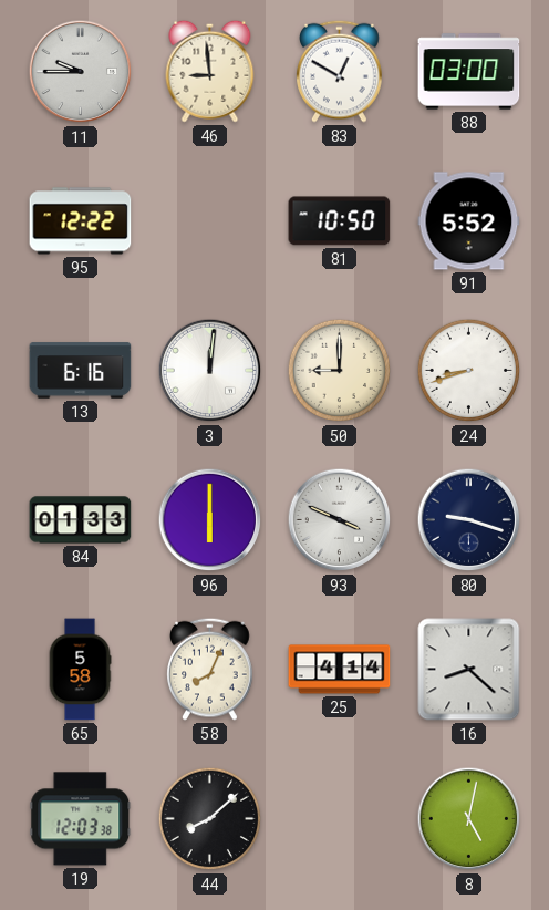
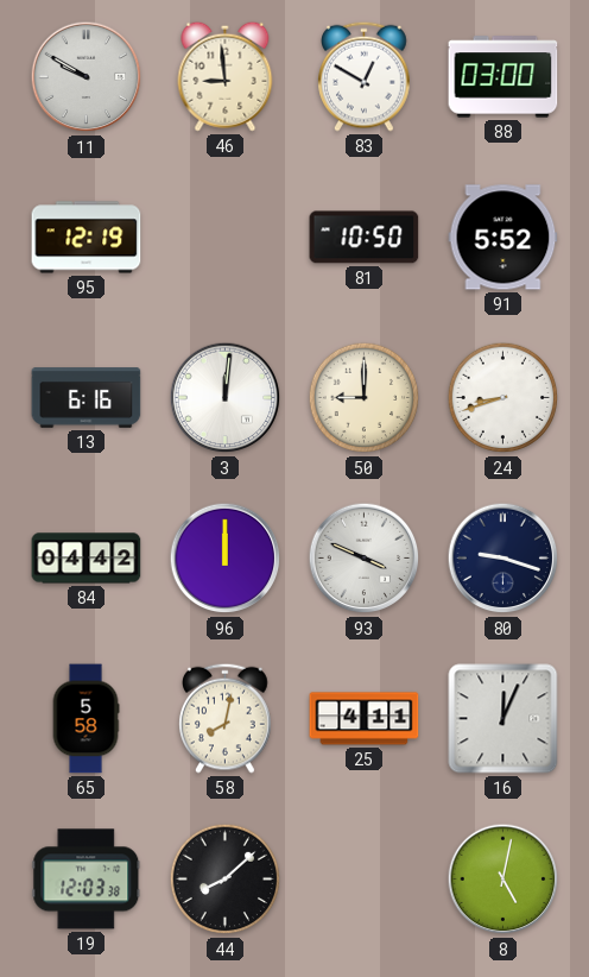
11: 9:45 -> 9:50 (87, 77)
95: 12:22 -> 12:19 (87, 238)
84: 01:33 -> 04:42 (87, 559)
96: 6:00 -> 12:00 (226, 559)
58: 8:04 -> 8:02 (226, 718)
25: 4:14 -> 4:11 (365, 719)
16: 8:22 -> 12:04 (503, 719)
